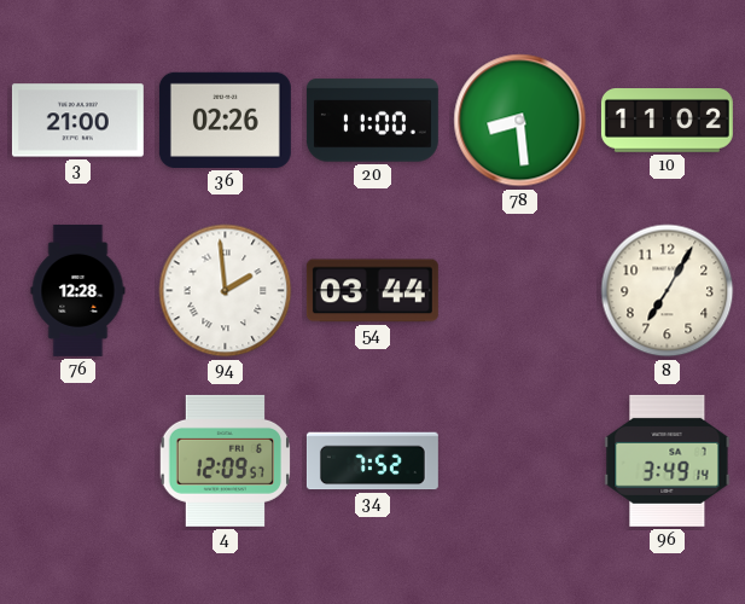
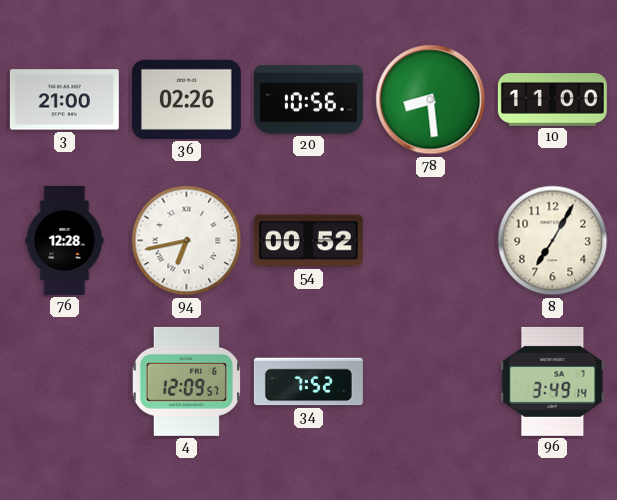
20: 11:00 -> 10:56 (308, 100)
10: 11:02 -> 11:00 (552, 100)
94: 1:59 -> 6:43 (187, 241)
54: 03:44 -> 00:52 (308, 241)
